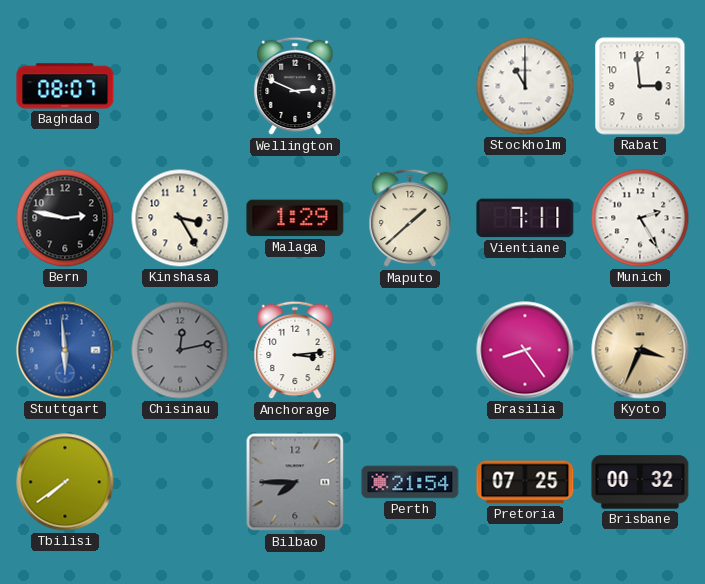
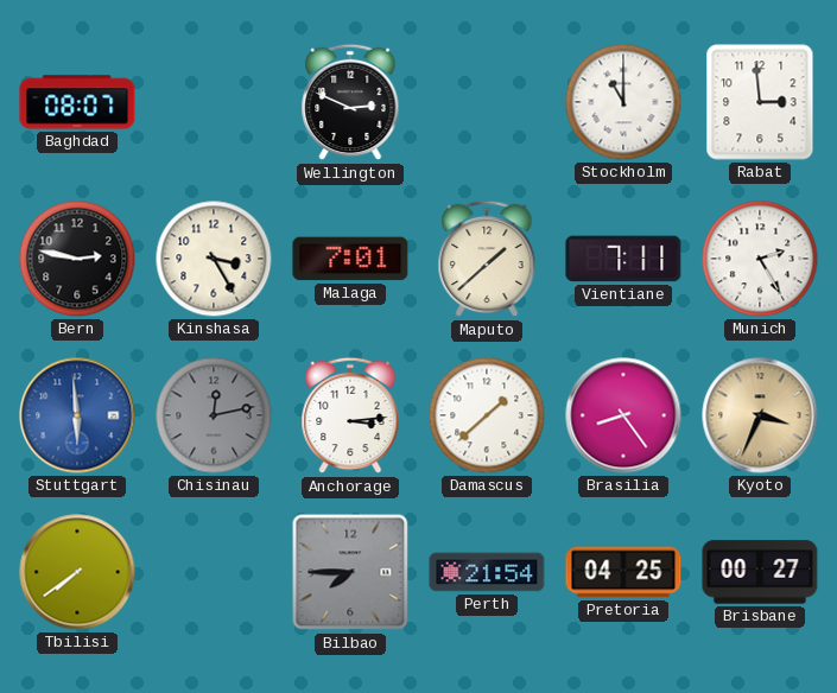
Malaga: 1:29 -> 7:01 (350, 259)
Damascus: none -> 1:38 (487, 415)
Pretoria: 07:25 -> 04:25 (623, 572)
Brisbane: 00:32 -> 00:27 (760, 572)
